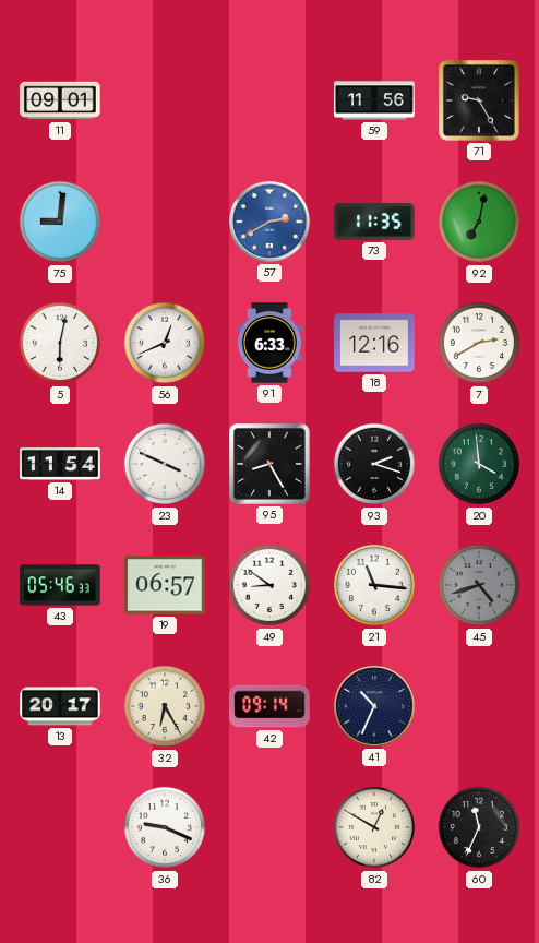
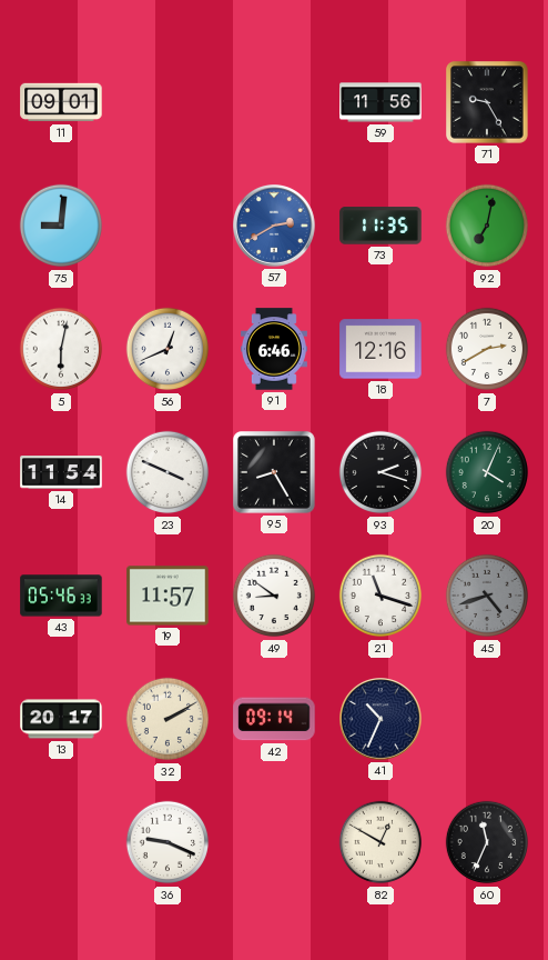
91: 6:33 -> 6:46 (274, 349)
20: 3:59 -> 4:04 (487, 472)
19: 06:57 -> 11:57 (168, 596)
21: 11:16 -> 11:18 (380, 596)
32: 6:25 -> 2:10 (168, 719)
